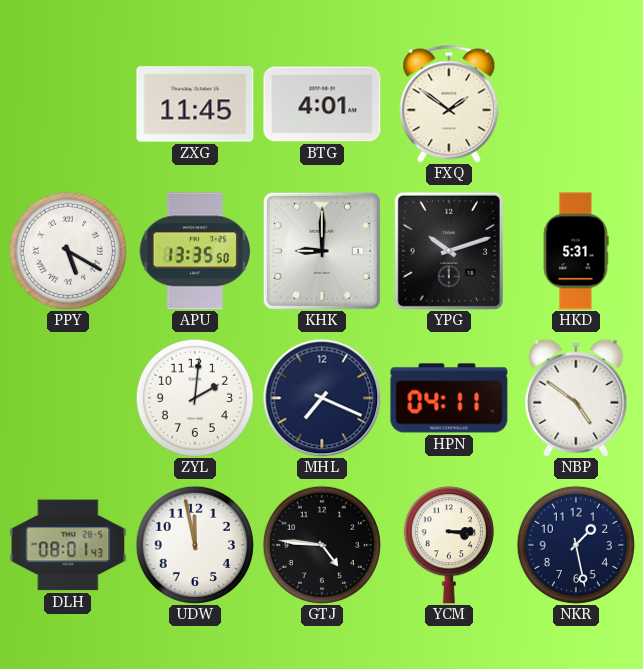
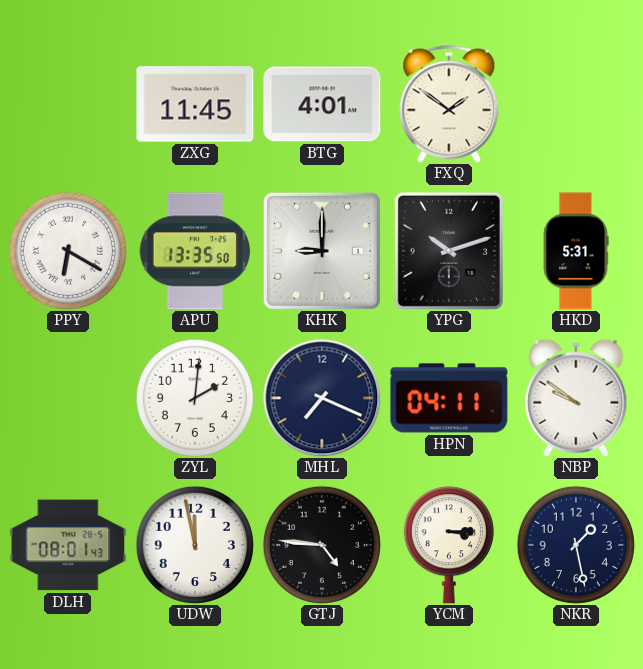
PPY: 5:20 -> 6:20 (68, 251)
NBP: 4:51 -> 9:51 (576, 398)
